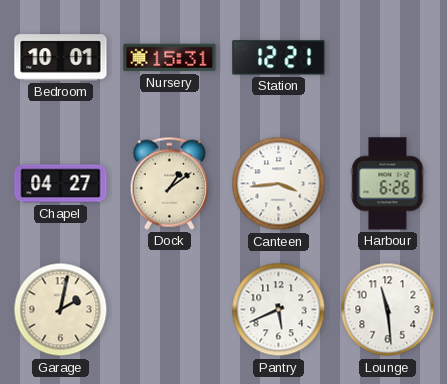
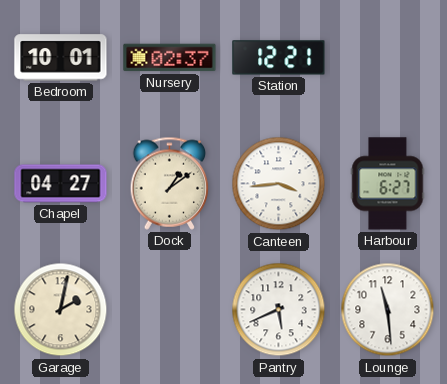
Nursery: 15:31 -> 02:37 (170, 58)
Harbour: 6:26 -> 6:27 (388, 184)
